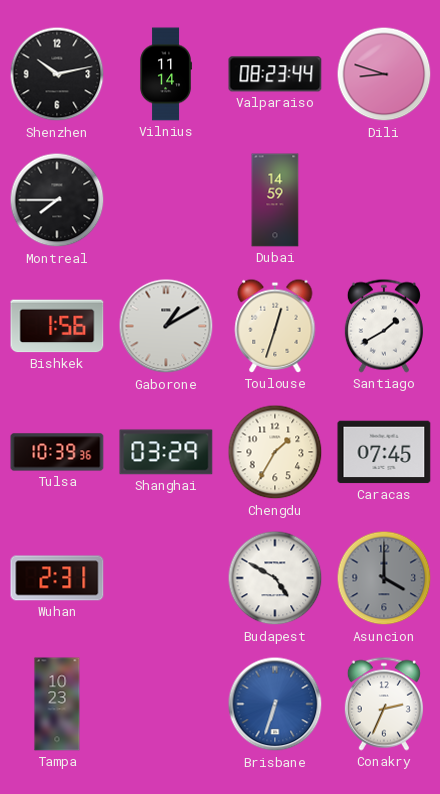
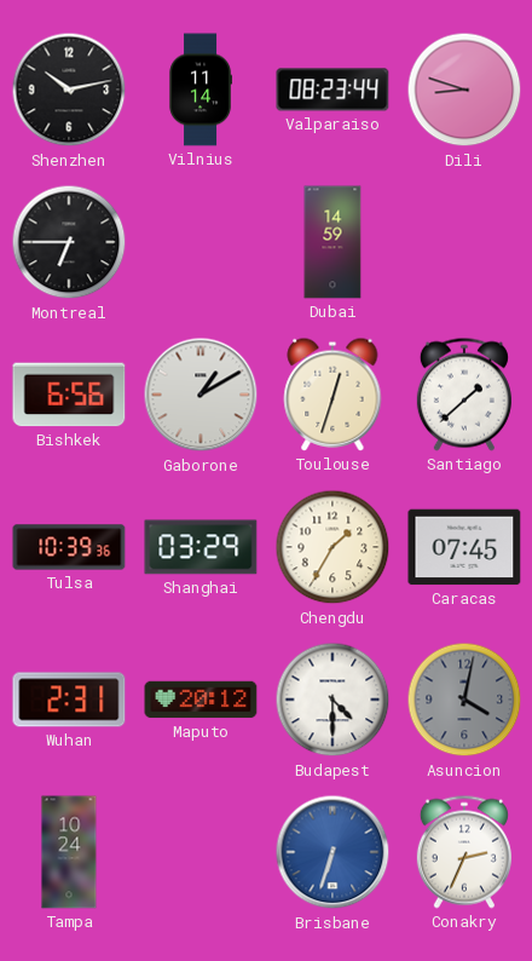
Montreal: 7:45 -> 6:45 (69, 242)
Bishkek: 1:56 -> 6:56 (69, 395)
Santiago: 1:40 -> 1:38 (464, 395)
Maputo: none -> 20:12 (201, 700)
Budapest: 4:50 -> 4:30 (332, 700)
Asuncion: 4:00 -> 4:02 (464, 700)
Tampa: 10:23 -> 10:24 (69, 852)
